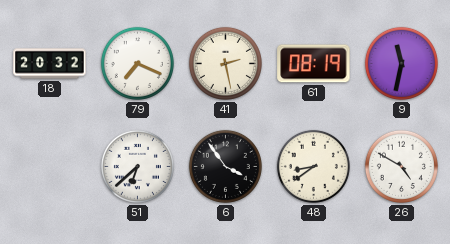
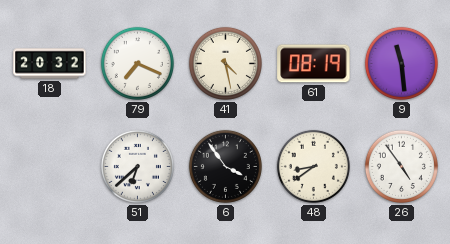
41: 2:28 -> 4:28 (225, 63)
9: 11:32 -> 11:29 (401, 63)
26: 4:50 -> 4:54 (401, 166)
